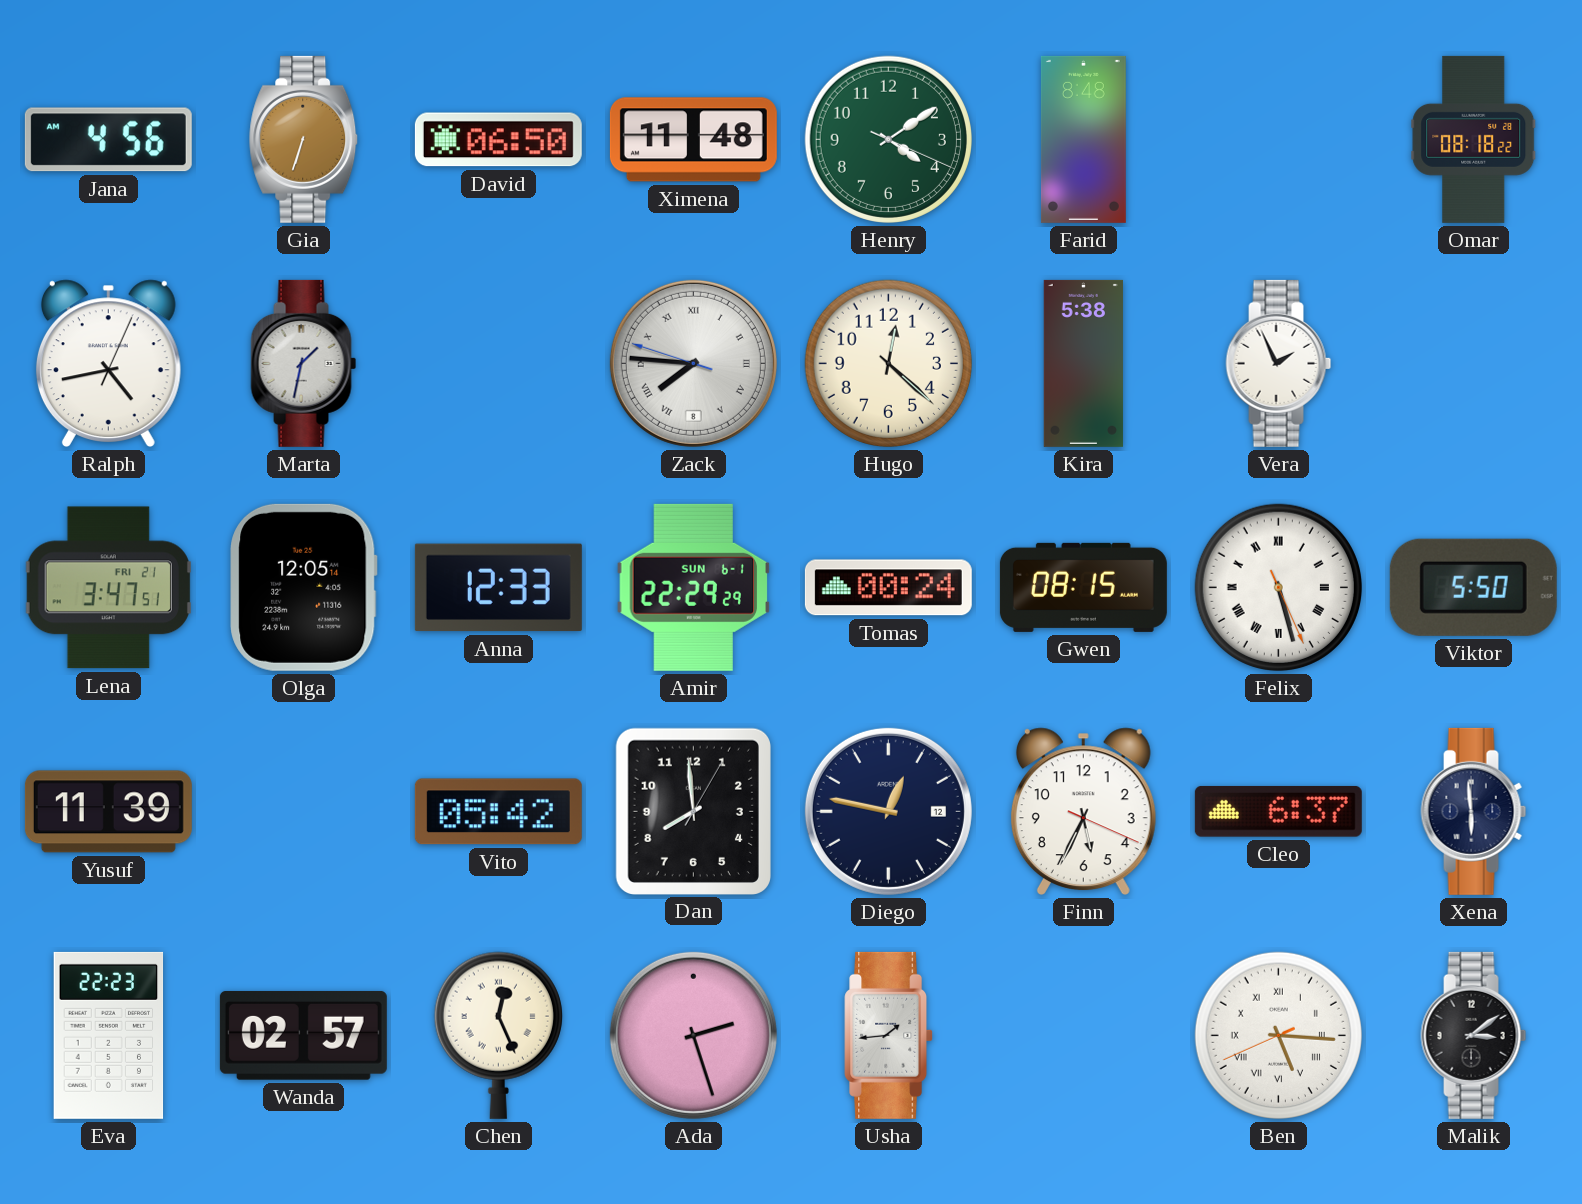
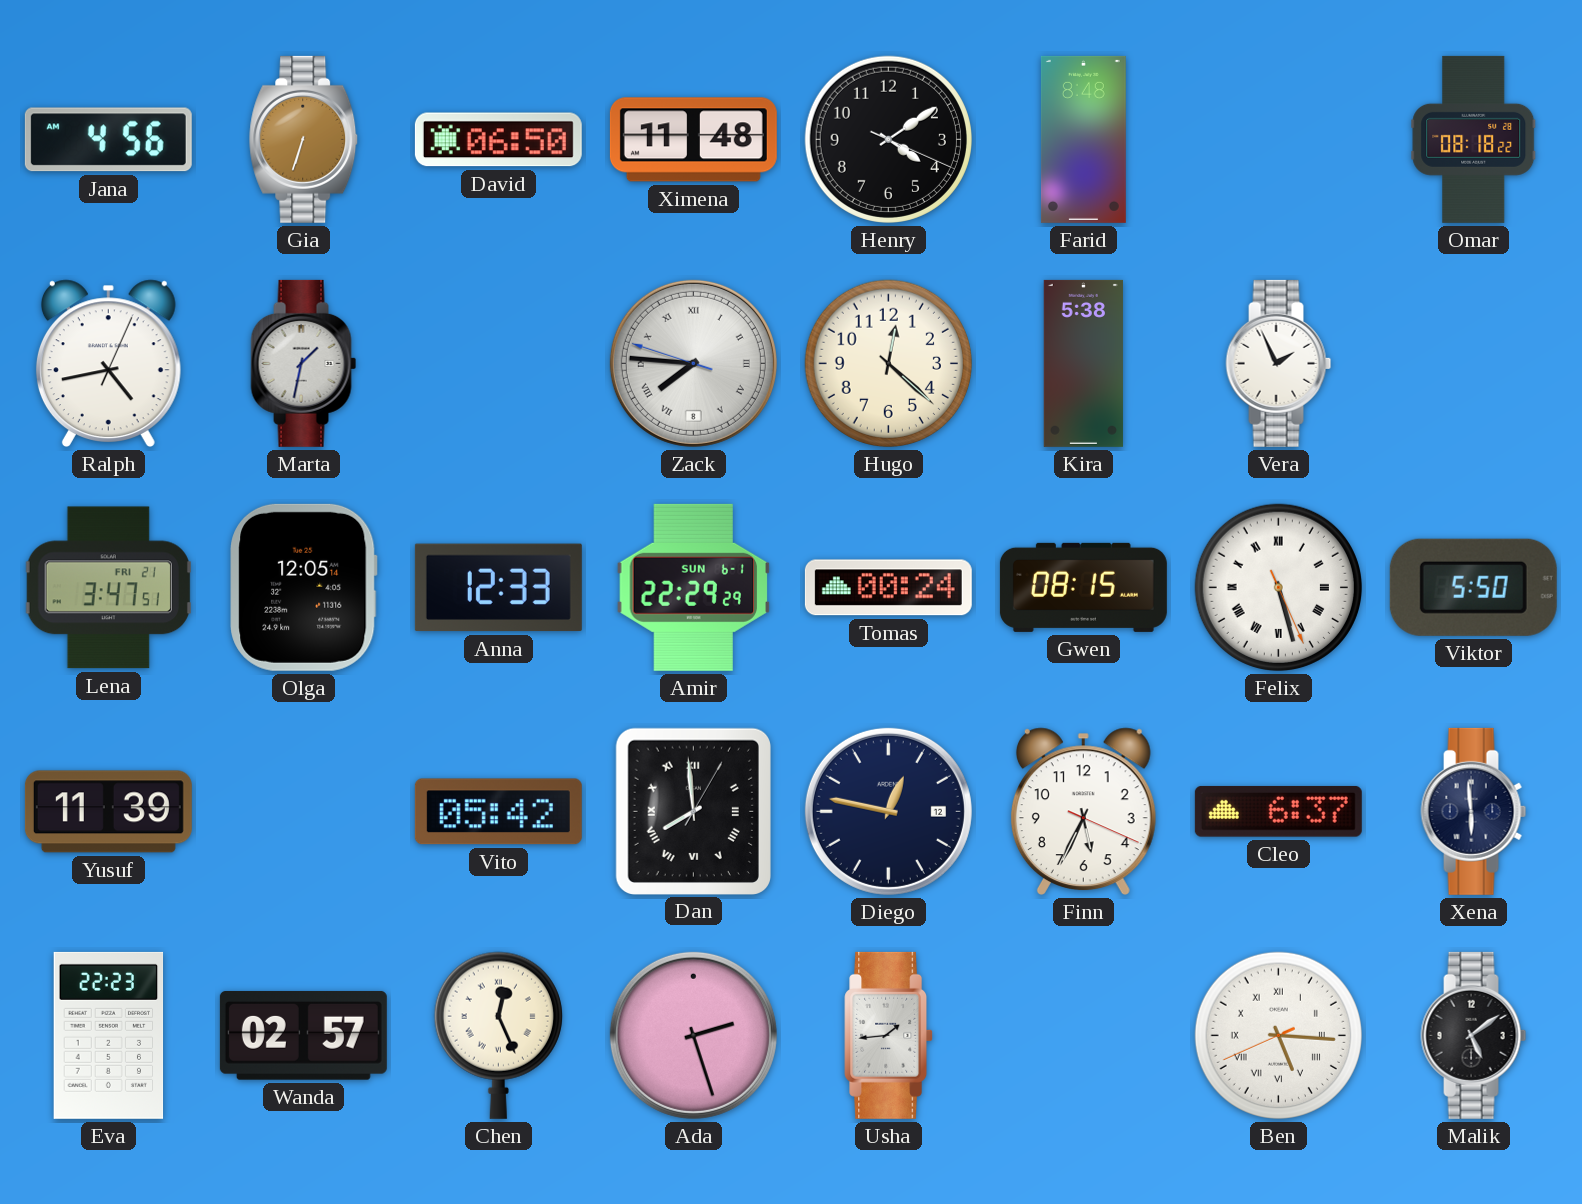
Henry dial: green -> black (888, 139)
Dan numerals: Arabic -> Roman (693, 811)
Malik: 3:09 -> 5:09 (1474, 1035)
